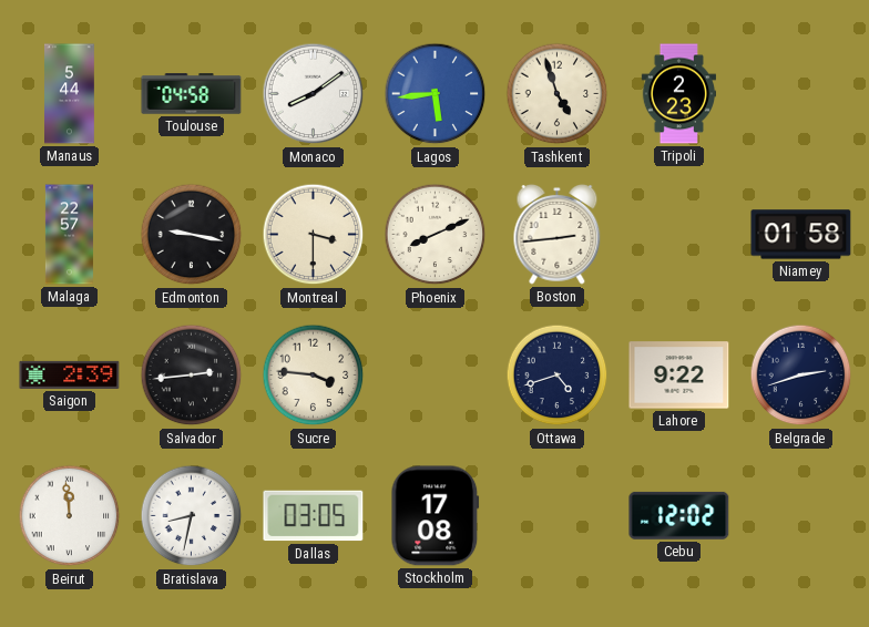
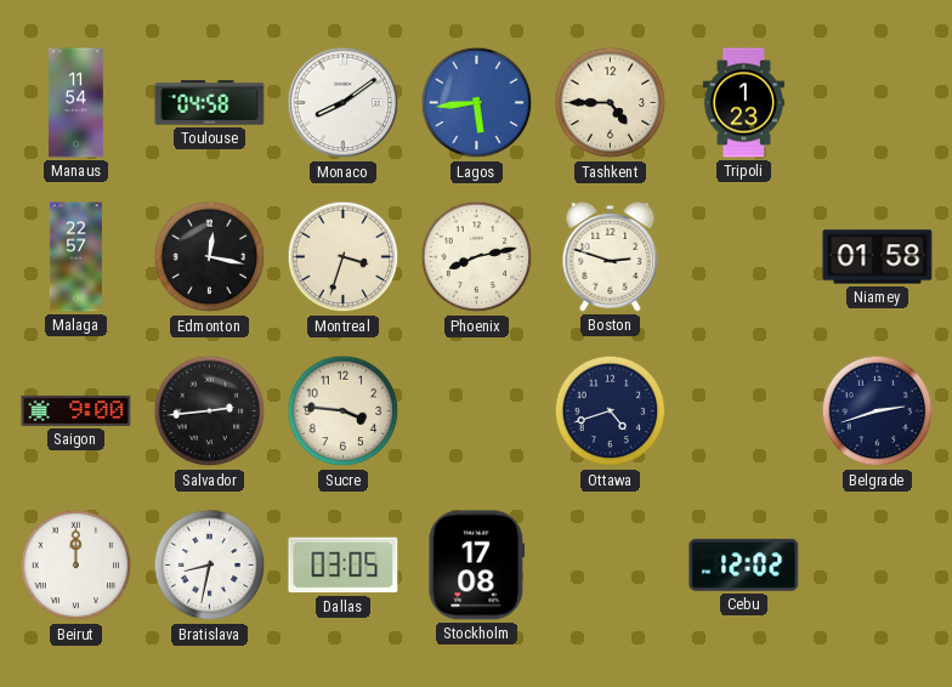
Manaus: 5:44 -> 11:54 (76, 103)
Tashkent: 4:57 -> 4:45 (611, 103)
Tripoli: 2:23 -> 1:23 (743, 103)
Edmonton: 9:17 -> 12:17 (210, 257)
Montreal: 3:30 -> 3:33 (344, 257)
Phoenix: 8:11 -> 8:13 (477, 257)
Boston: 2:44 -> 2:48 (611, 256)
Saigon: 2:39 -> 9:00 (76, 410)
Lahore: 9:22 -> none (679, 376)
Beirut: 11:59 -> 12:00 (76, 566)
